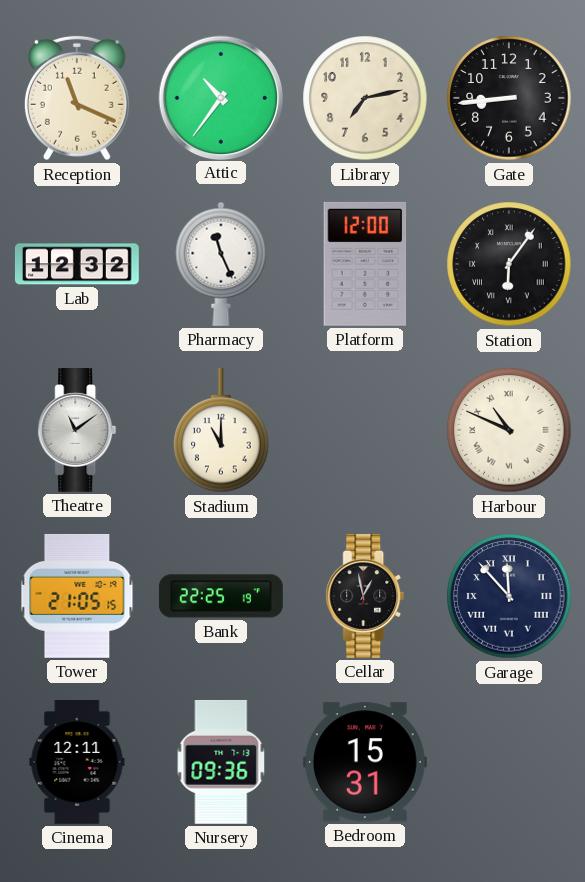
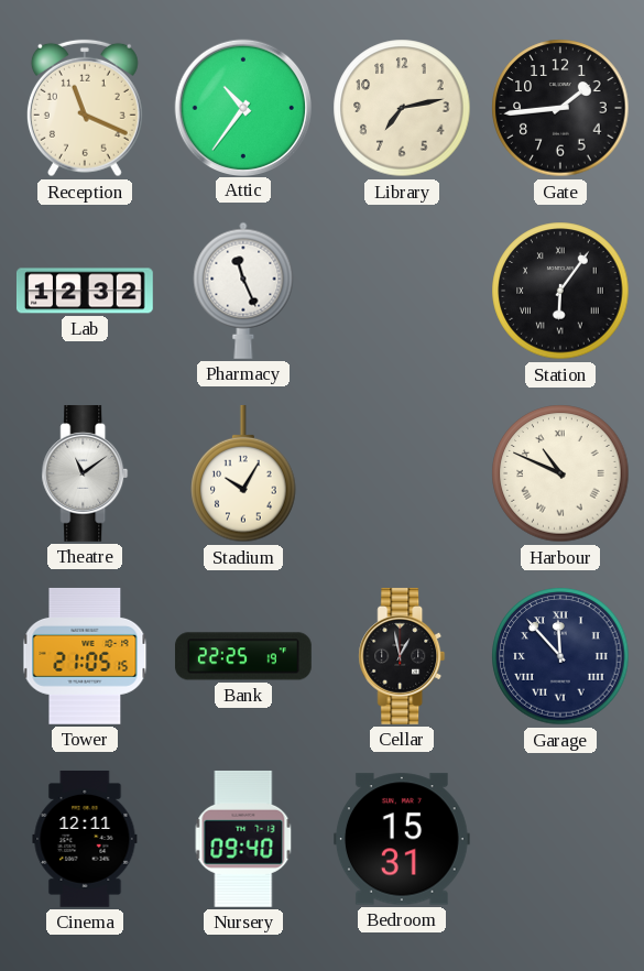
Gate: 8:44 -> 1:44 (560, 108)
Platform: 12:00 -> none (365, 264)
Stadium: 11:00 -> 10:05 (243, 473)
Nursery: 09:36 -> 09:40 (243, 839)
